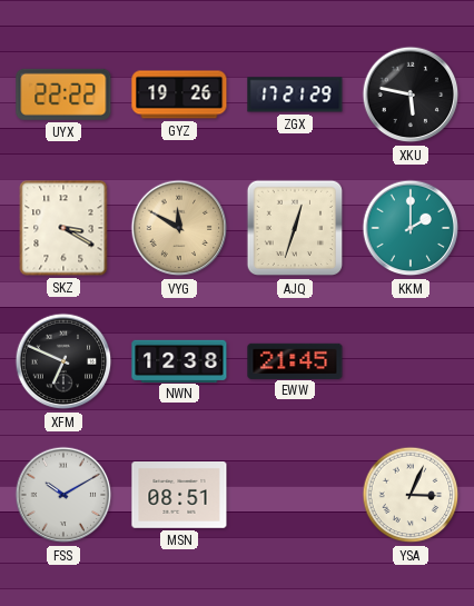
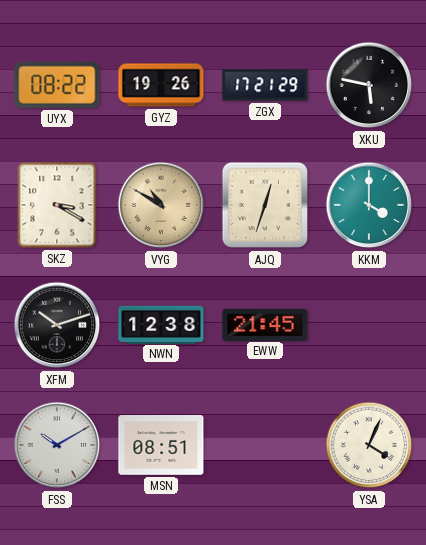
UYX: 22:22 -> 08:22 (57, 85)
VYG: 11:50 -> 10:50 (161, 205)
KKM: 2:00 -> 4:00 (369, 205)
XFM: 6:49 -> 10:12 (57, 325)
YSA: 3:04 -> 4:04 (369, 445)
